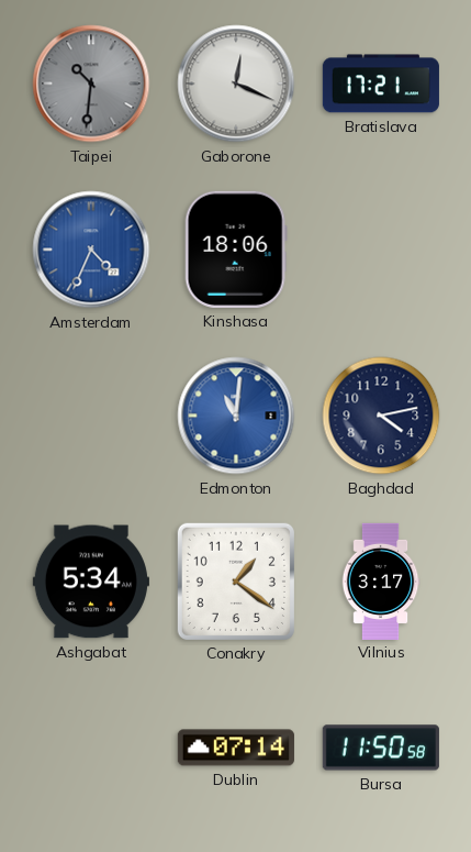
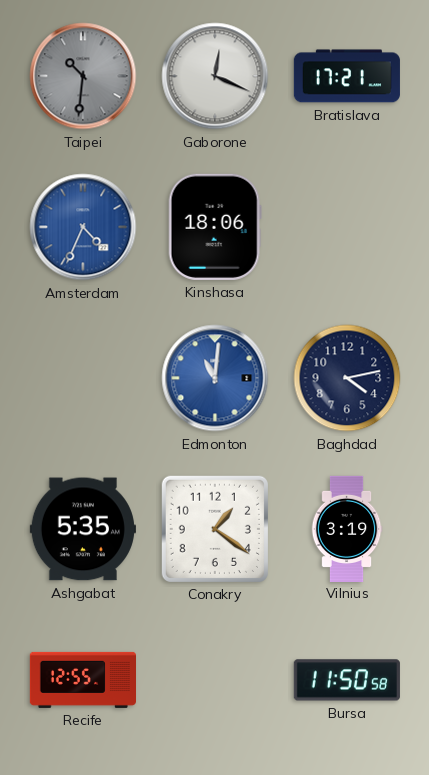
Ashgabat: 5:34 -> 5:35 (83, 529)
Vilnius: 3:17 -> 3:19 (347, 528)
Recife: none -> 12:55 (82, 680)
Dublin: 07:14 -> none (236, 748)
